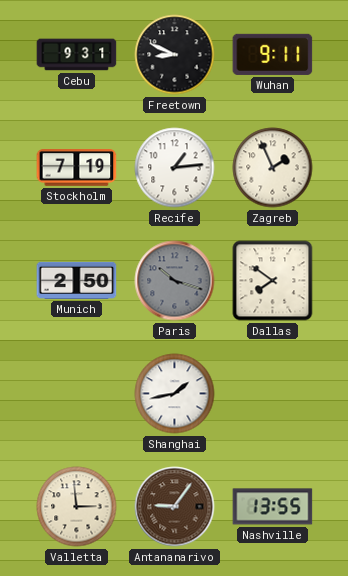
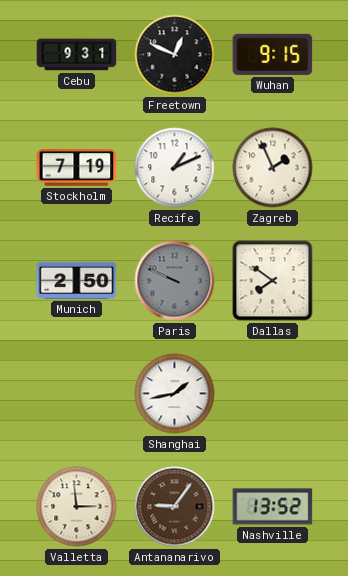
Freetown: 8:49 -> 12:49 (175, 55)
Wuhan: 9:11 -> 9:15 (273, 54)
Recife: 1:14 -> 1:11 (175, 168)
Paris: 10:18 -> 9:49 (175, 281)
Nashville: 13:55 -> 13:52 (273, 507)
